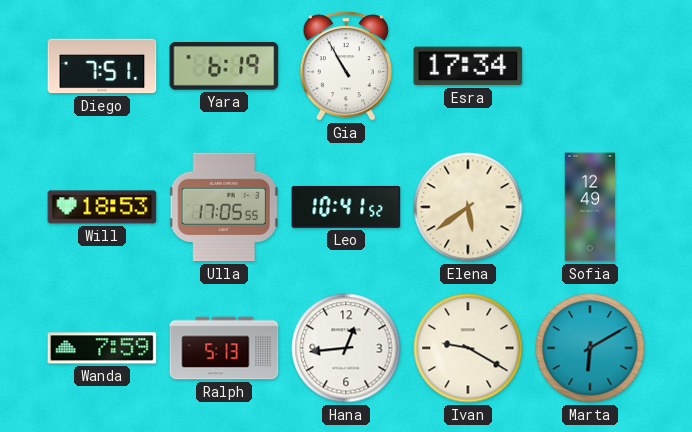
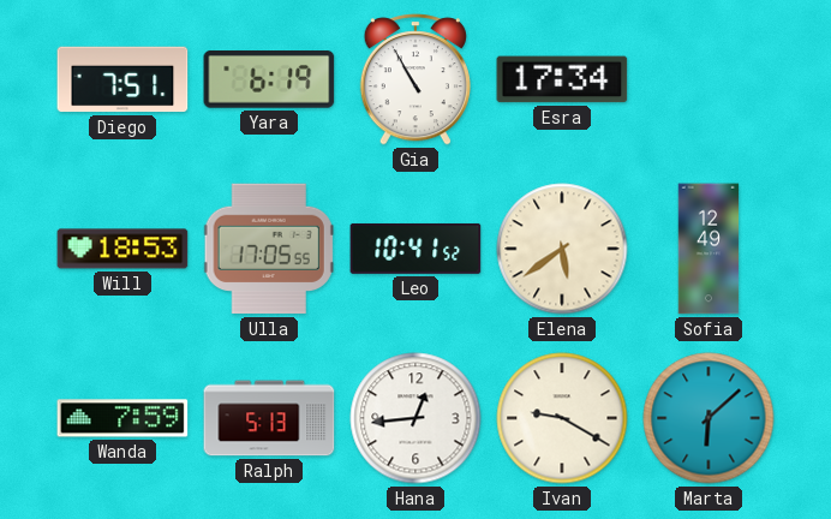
Marta: 6:10 -> 6:08 (709, 418)
